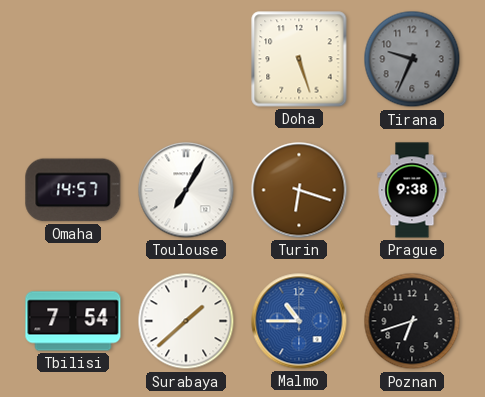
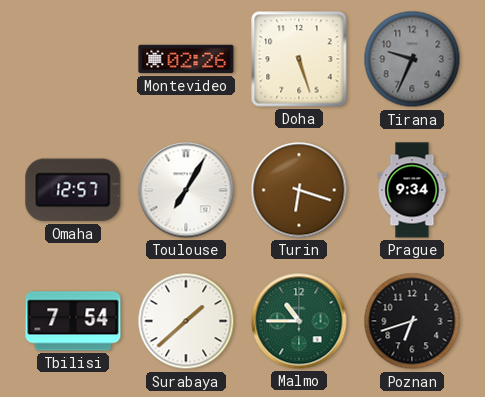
Montevideo: none -> 02:26 (186, 59)
Omaha: 14:57 -> 12:57 (73, 190)
Prague: 9:38 -> 9:34 (412, 190)
Malmo dial: blue -> green (299, 321)
